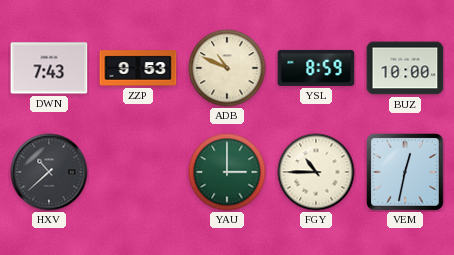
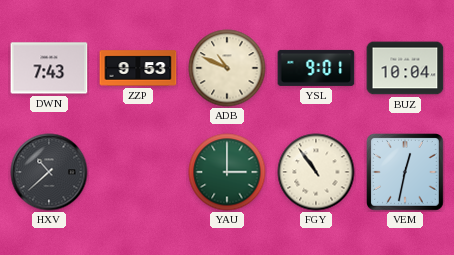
YSL: 8:59 -> 9:01 (316, 68)
BUZ: 10:00 -> 10:04 (405, 68)
FGY: 10:45 -> 10:54 (316, 172)
